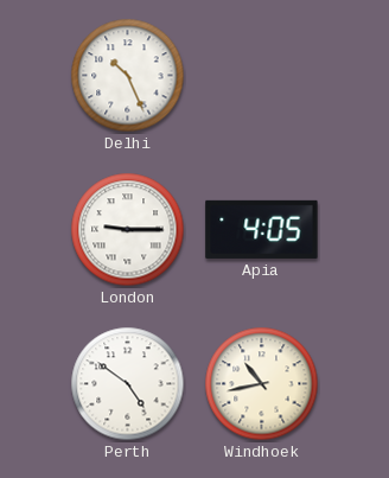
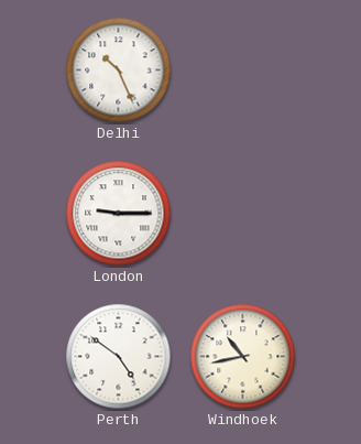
Apia: 4:05 -> none (262, 229)
